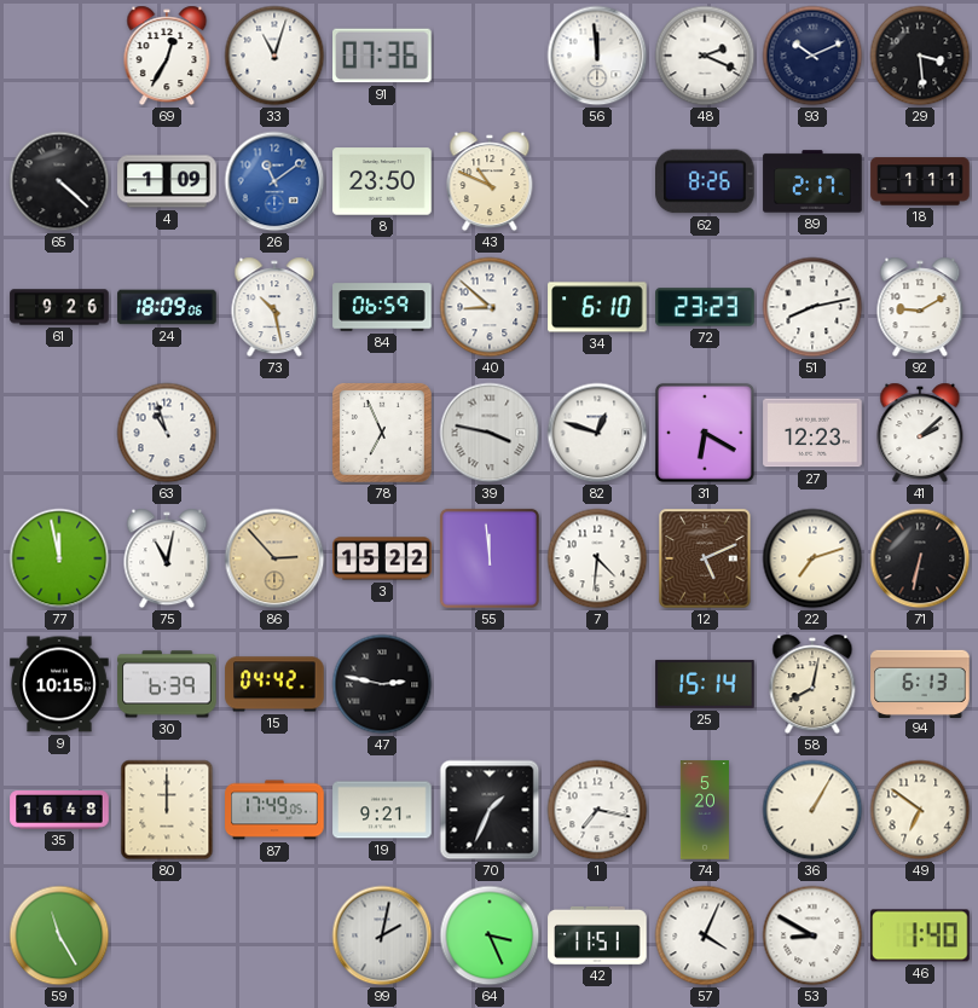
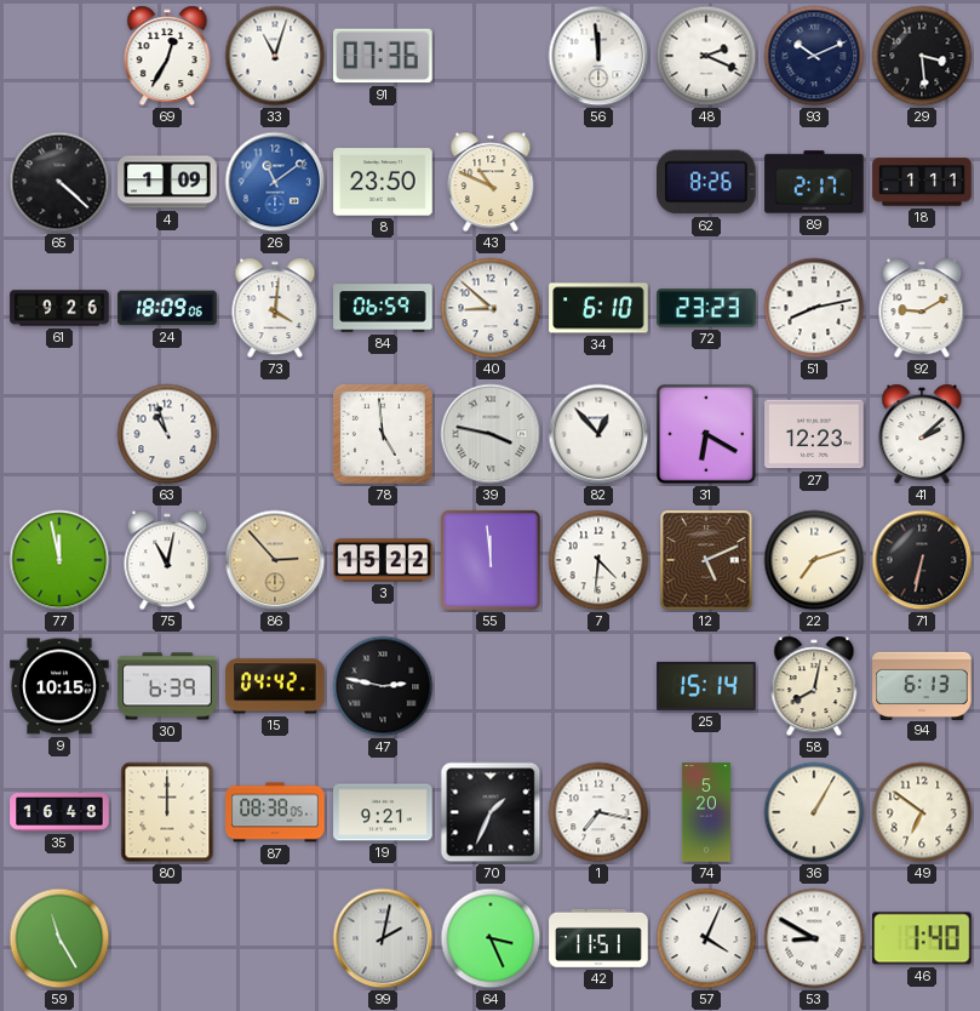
73: 10:28 -> 4:01 (275, 308)
78: 6:56 -> 4:59 (383, 434)
82: 12:48 -> 12:53 (598, 434)
87: 17:49 -> 08:38 (275, 812)
